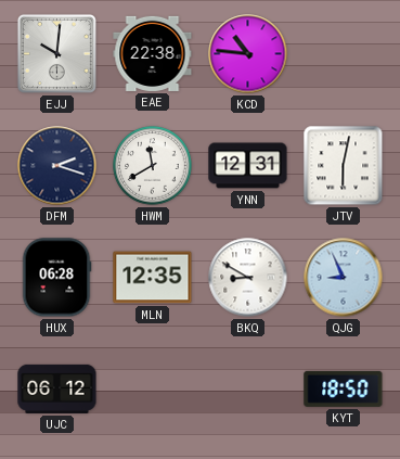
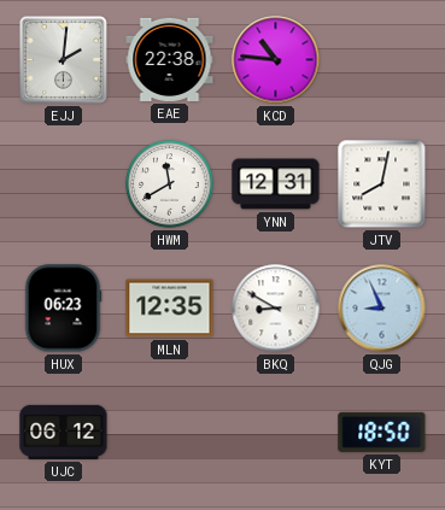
EJJ: 10:01 -> 2:01 (63, 59)
DFM: 2:18 -> none (57, 166)
JTV: 6:02 -> 8:02 (382, 184)
HUX: 06:28 -> 06:23 (63, 309)
